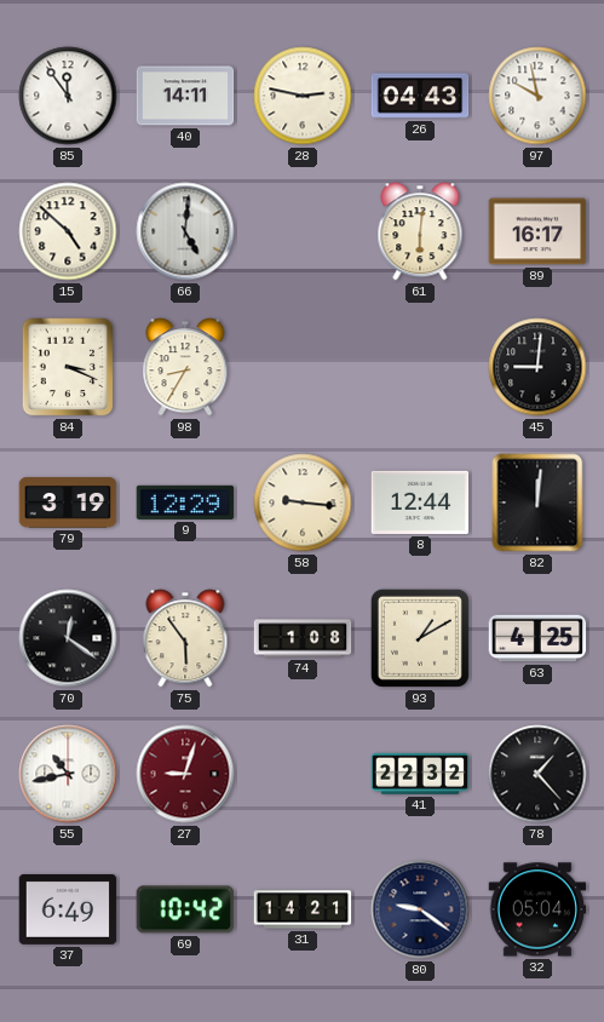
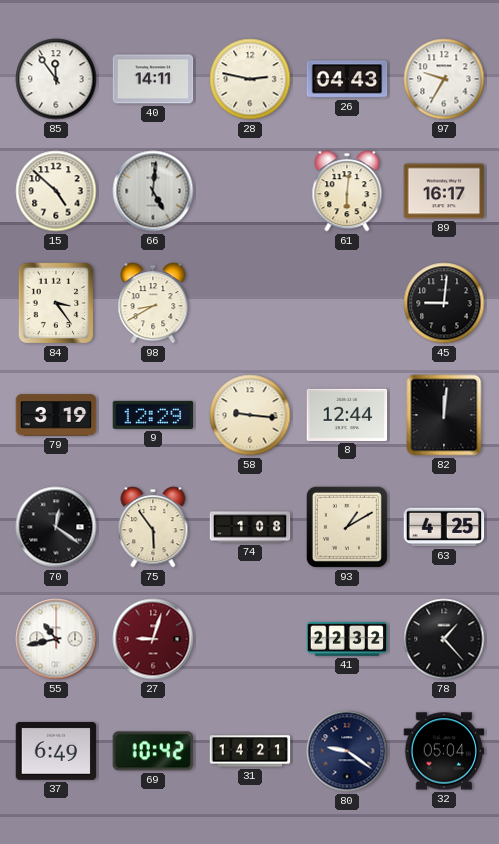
97: 9:58 -> 9:35 (444, 79)
84: 3:19 -> 3:24 (56, 303)
98: 8:35 -> 8:40 (153, 303)
